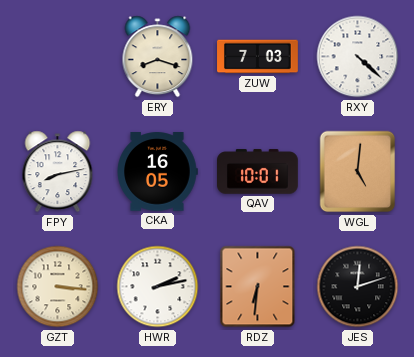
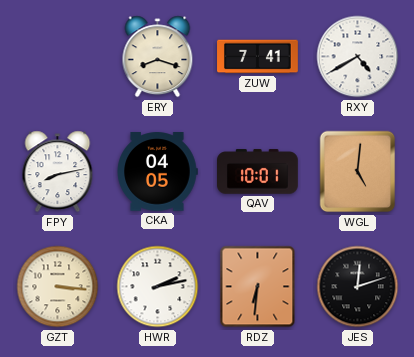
ZUW: 7:03 -> 7:41 (258, 57)
RXY: 4:22 -> 4:40 (358, 57)
CKA: 16:05 -> 04:05 (157, 172)
